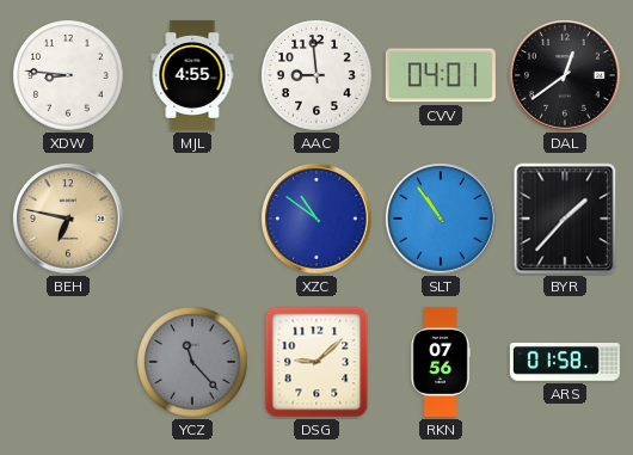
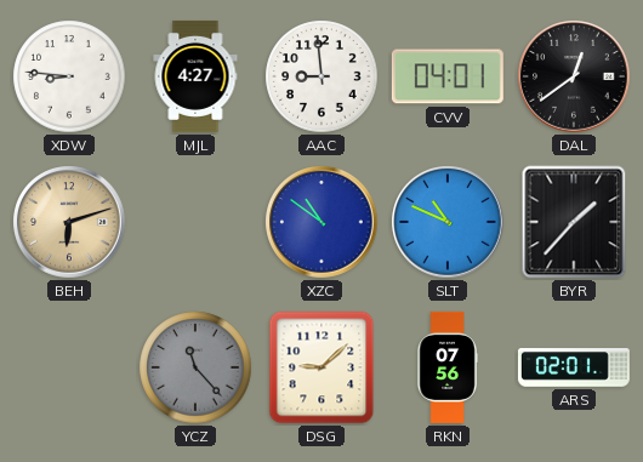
MJL: 4:55 -> 4:27 (195, 76)
BEH: 6:47 -> 6:12 (69, 222)
SLT: 10:54 -> 10:49 (448, 222)
ARS: 01:58 -> 02:01 (574, 367)
